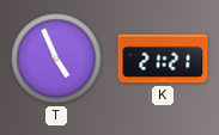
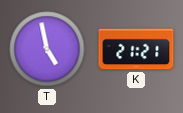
T: 4:56 -> 4:58 (47, 49)
